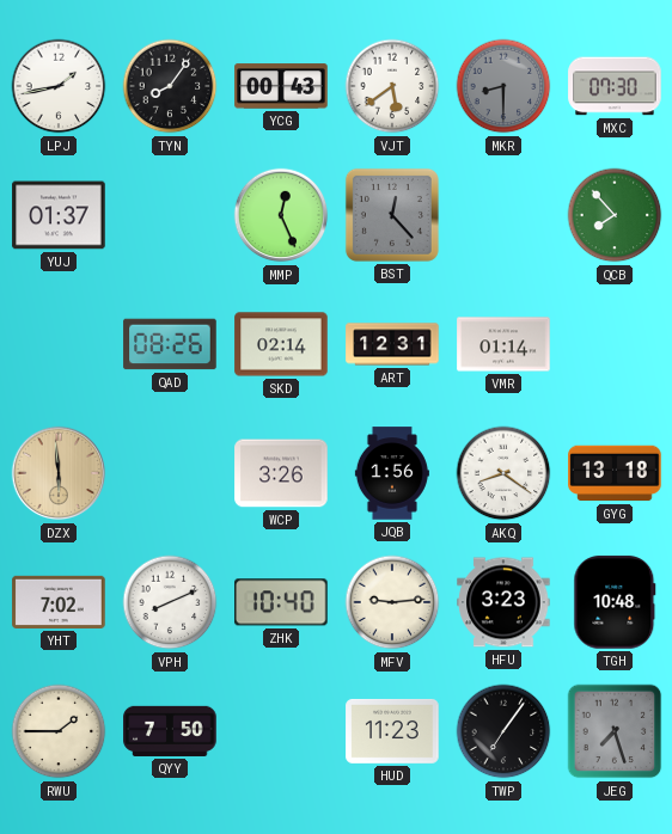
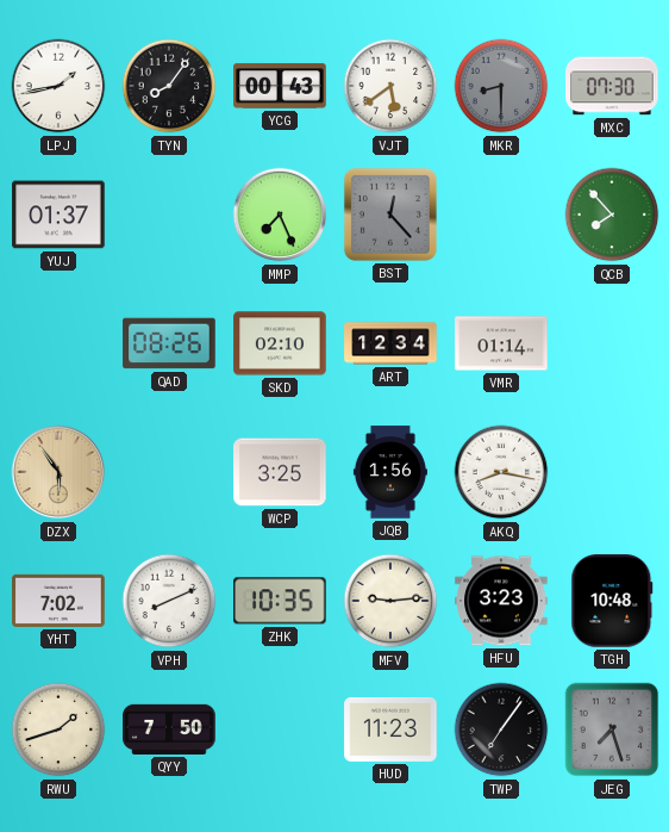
MMP: 12:26 -> 7:26 (280, 215)
SKD: 02:14 -> 02:10 (280, 343)
ART: 12:31 -> 12:34 (390, 343)
DZX: 5:59 -> 5:54 (58, 472)
WCP: 3:26 -> 3:25 (280, 472)
AKQ: 8:21 -> 8:17 (501, 472)
GYG: 13:18 -> none (615, 473)
ZHK: 10:40 -> 10:35 (280, 601)
RWU: 1:45 -> 1:42 (58, 729)
